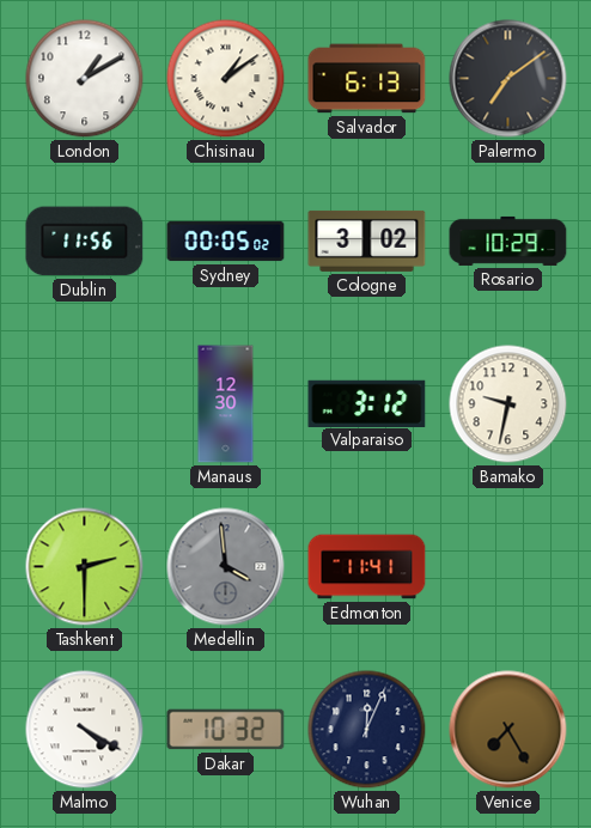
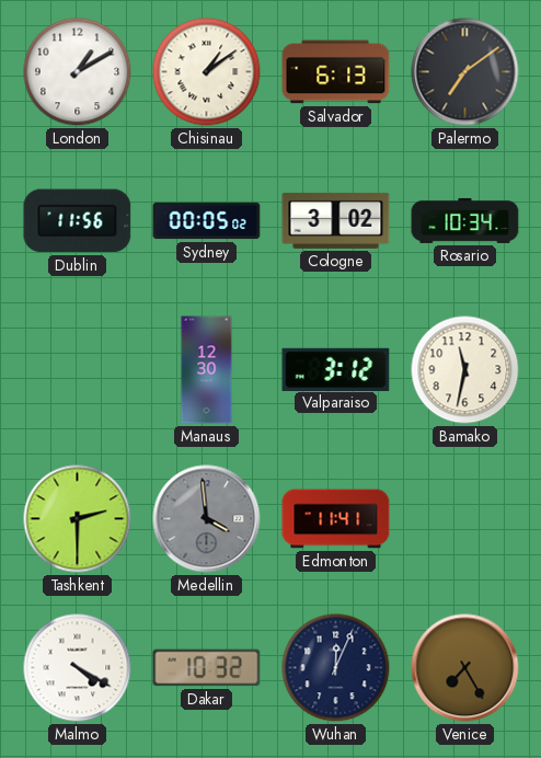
Rosario: 10:29 -> 10:34 (465, 220)
Bamako: 9:32 -> 11:32 (465, 370)
